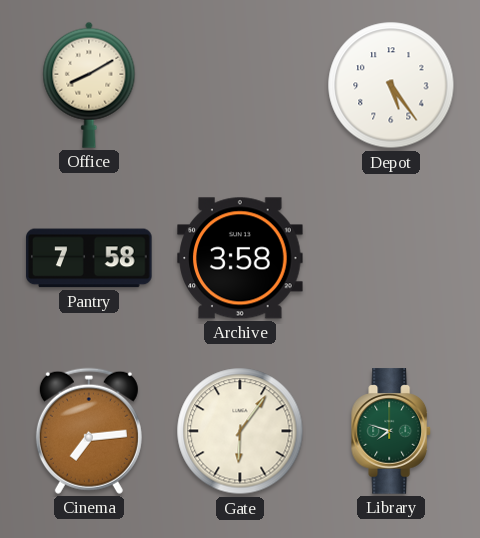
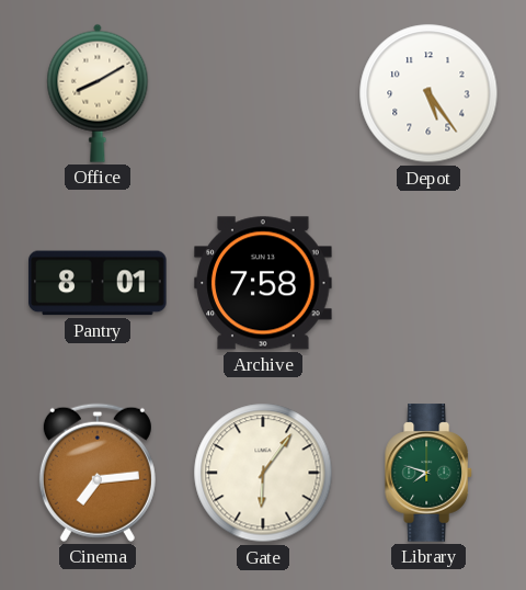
Pantry: 7:58 -> 8:01 (98, 283)
Archive: 3:58 -> 7:58 (263, 283)
